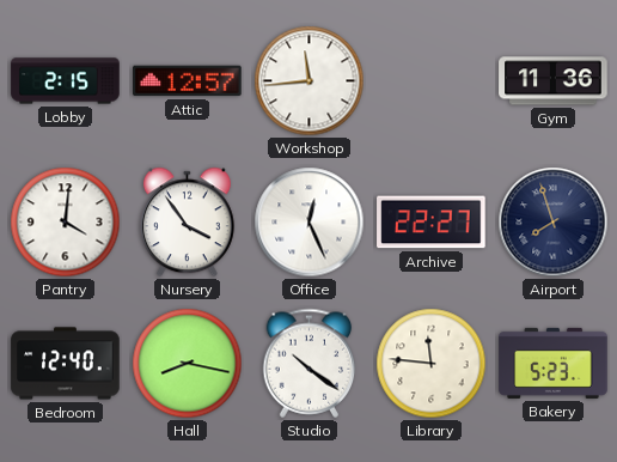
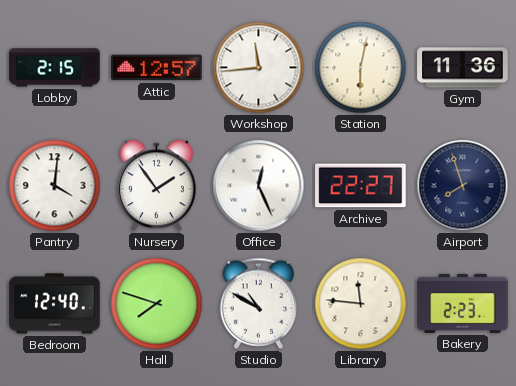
Station: none -> 6:02 (361, 68)
Nursery: 3:54 -> 1:54 (156, 186)
Hall: 8:17 -> 7:48 (157, 304)
Studio: 10:21 -> 10:50 (259, 303)
Bakery: 5:23 -> 2:23 (463, 303)
